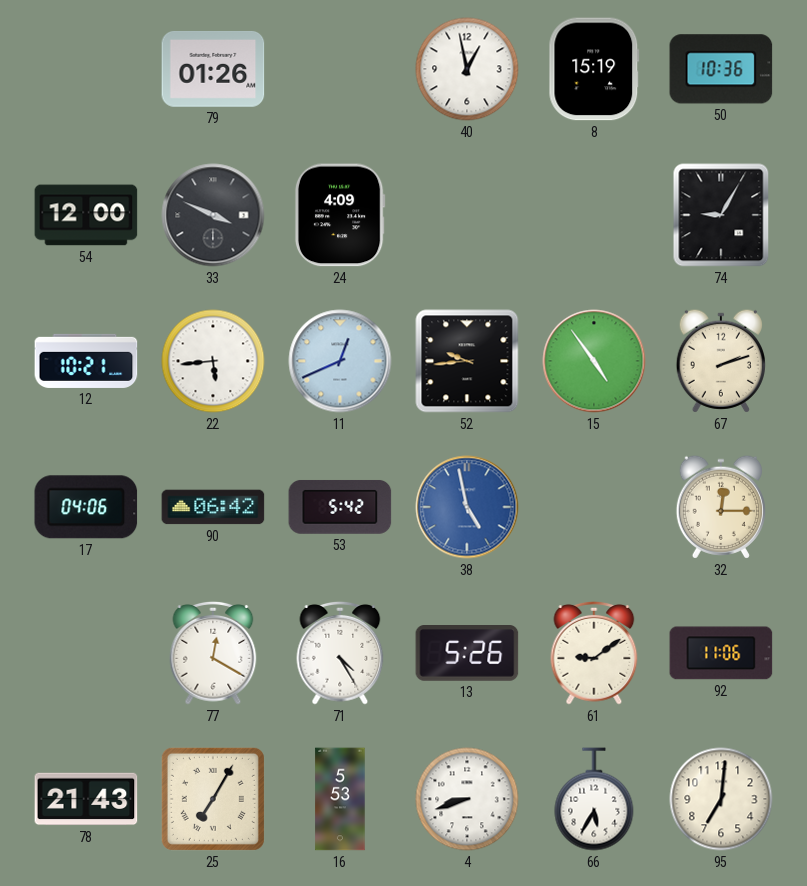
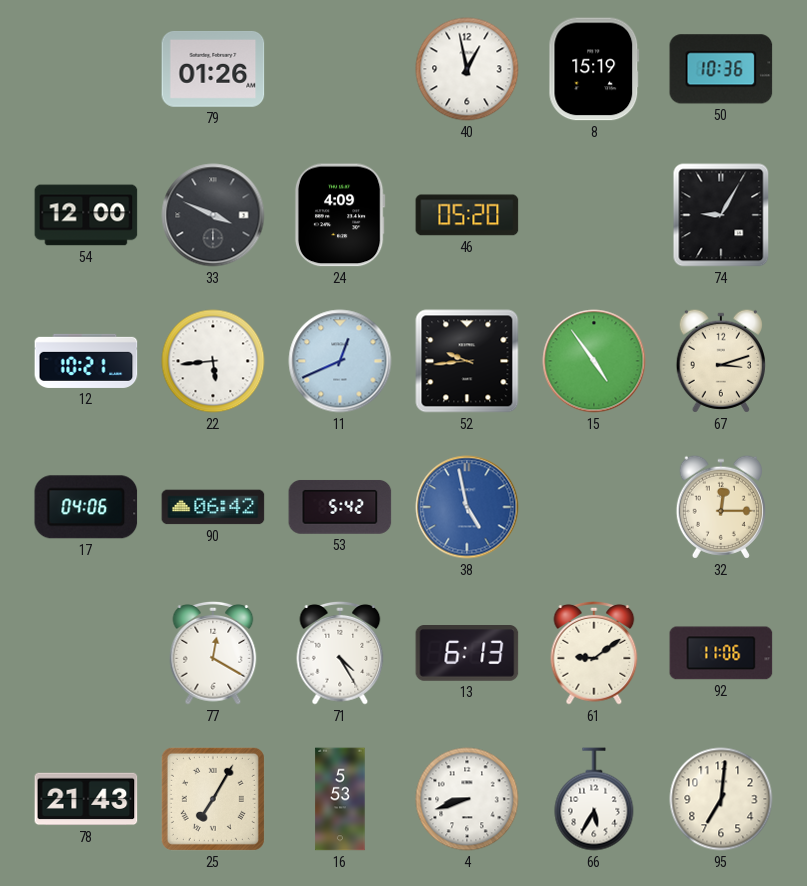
46: none -> 05:20 (467, 215)
67: 2:12 -> 3:12 (721, 361)
13: 5:26 -> 6:13 (467, 654)
